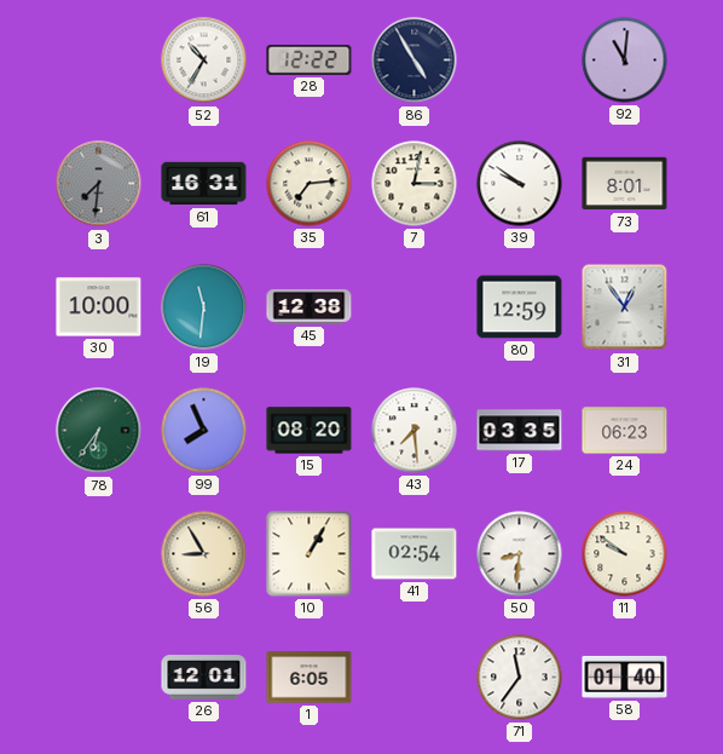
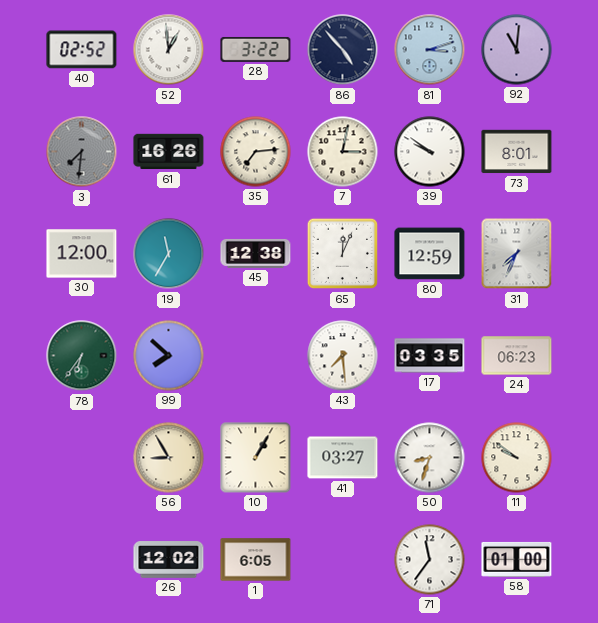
40: none -> 02:52 (82, 50)
52: 10:35 -> 12:59 (169, 50)
28: 12:22 -> 3:22 (256, 49)
86: 4:55 -> 4:53 (343, 50)
81: none -> 3:12 (430, 50)
61: 16:31 -> 16:26 (169, 152)
30: 10:00 -> 12:00 (82, 254)
19: 11:31 -> 11:35 (169, 254)
65: none -> 12:04 (343, 254)
31: 12:54 -> 7:34 (517, 254)
99: 7:56 -> 7:52 (169, 356)
15: 08:20 -> none (310, 431)
41: 02:54 -> 03:27 (343, 458)
50: 8:31 -> 8:33 (430, 458)
26: 12:01 -> 12:02 (169, 560)
58: 01:40 -> 01:00 (517, 559)
